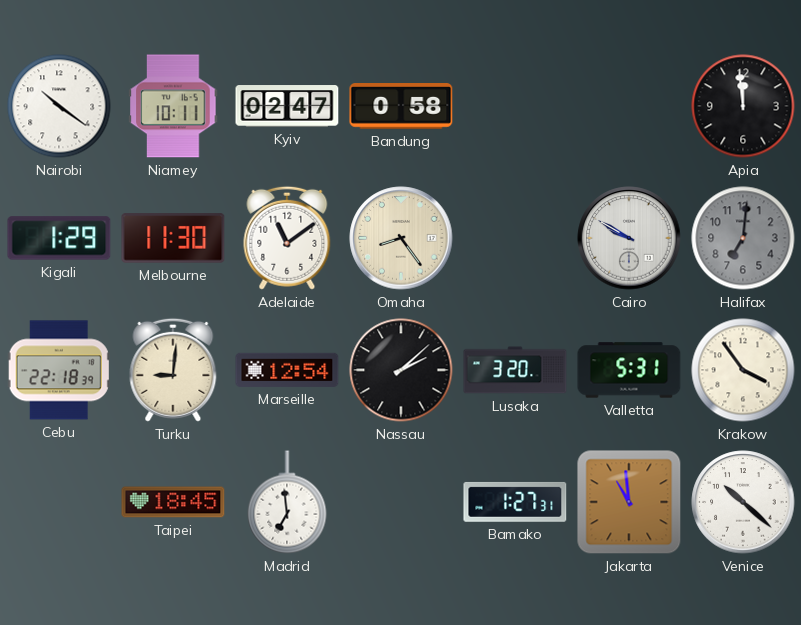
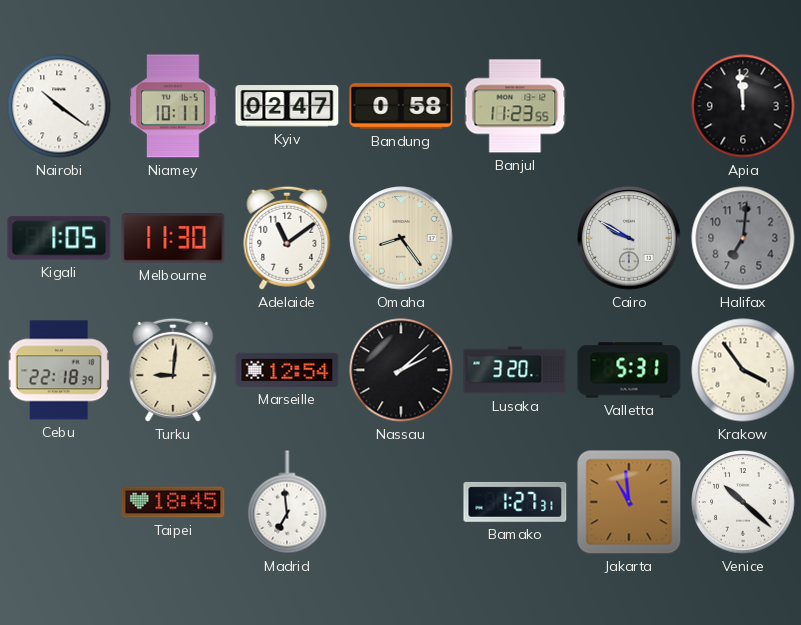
Banjul: none -> 11:23 (515, 106)
Kigali: 1:29 -> 1:05 (59, 238)
